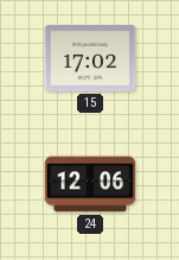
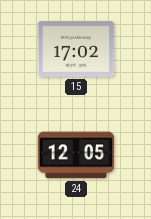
24: 12:06 -> 12:05 (76, 155)
